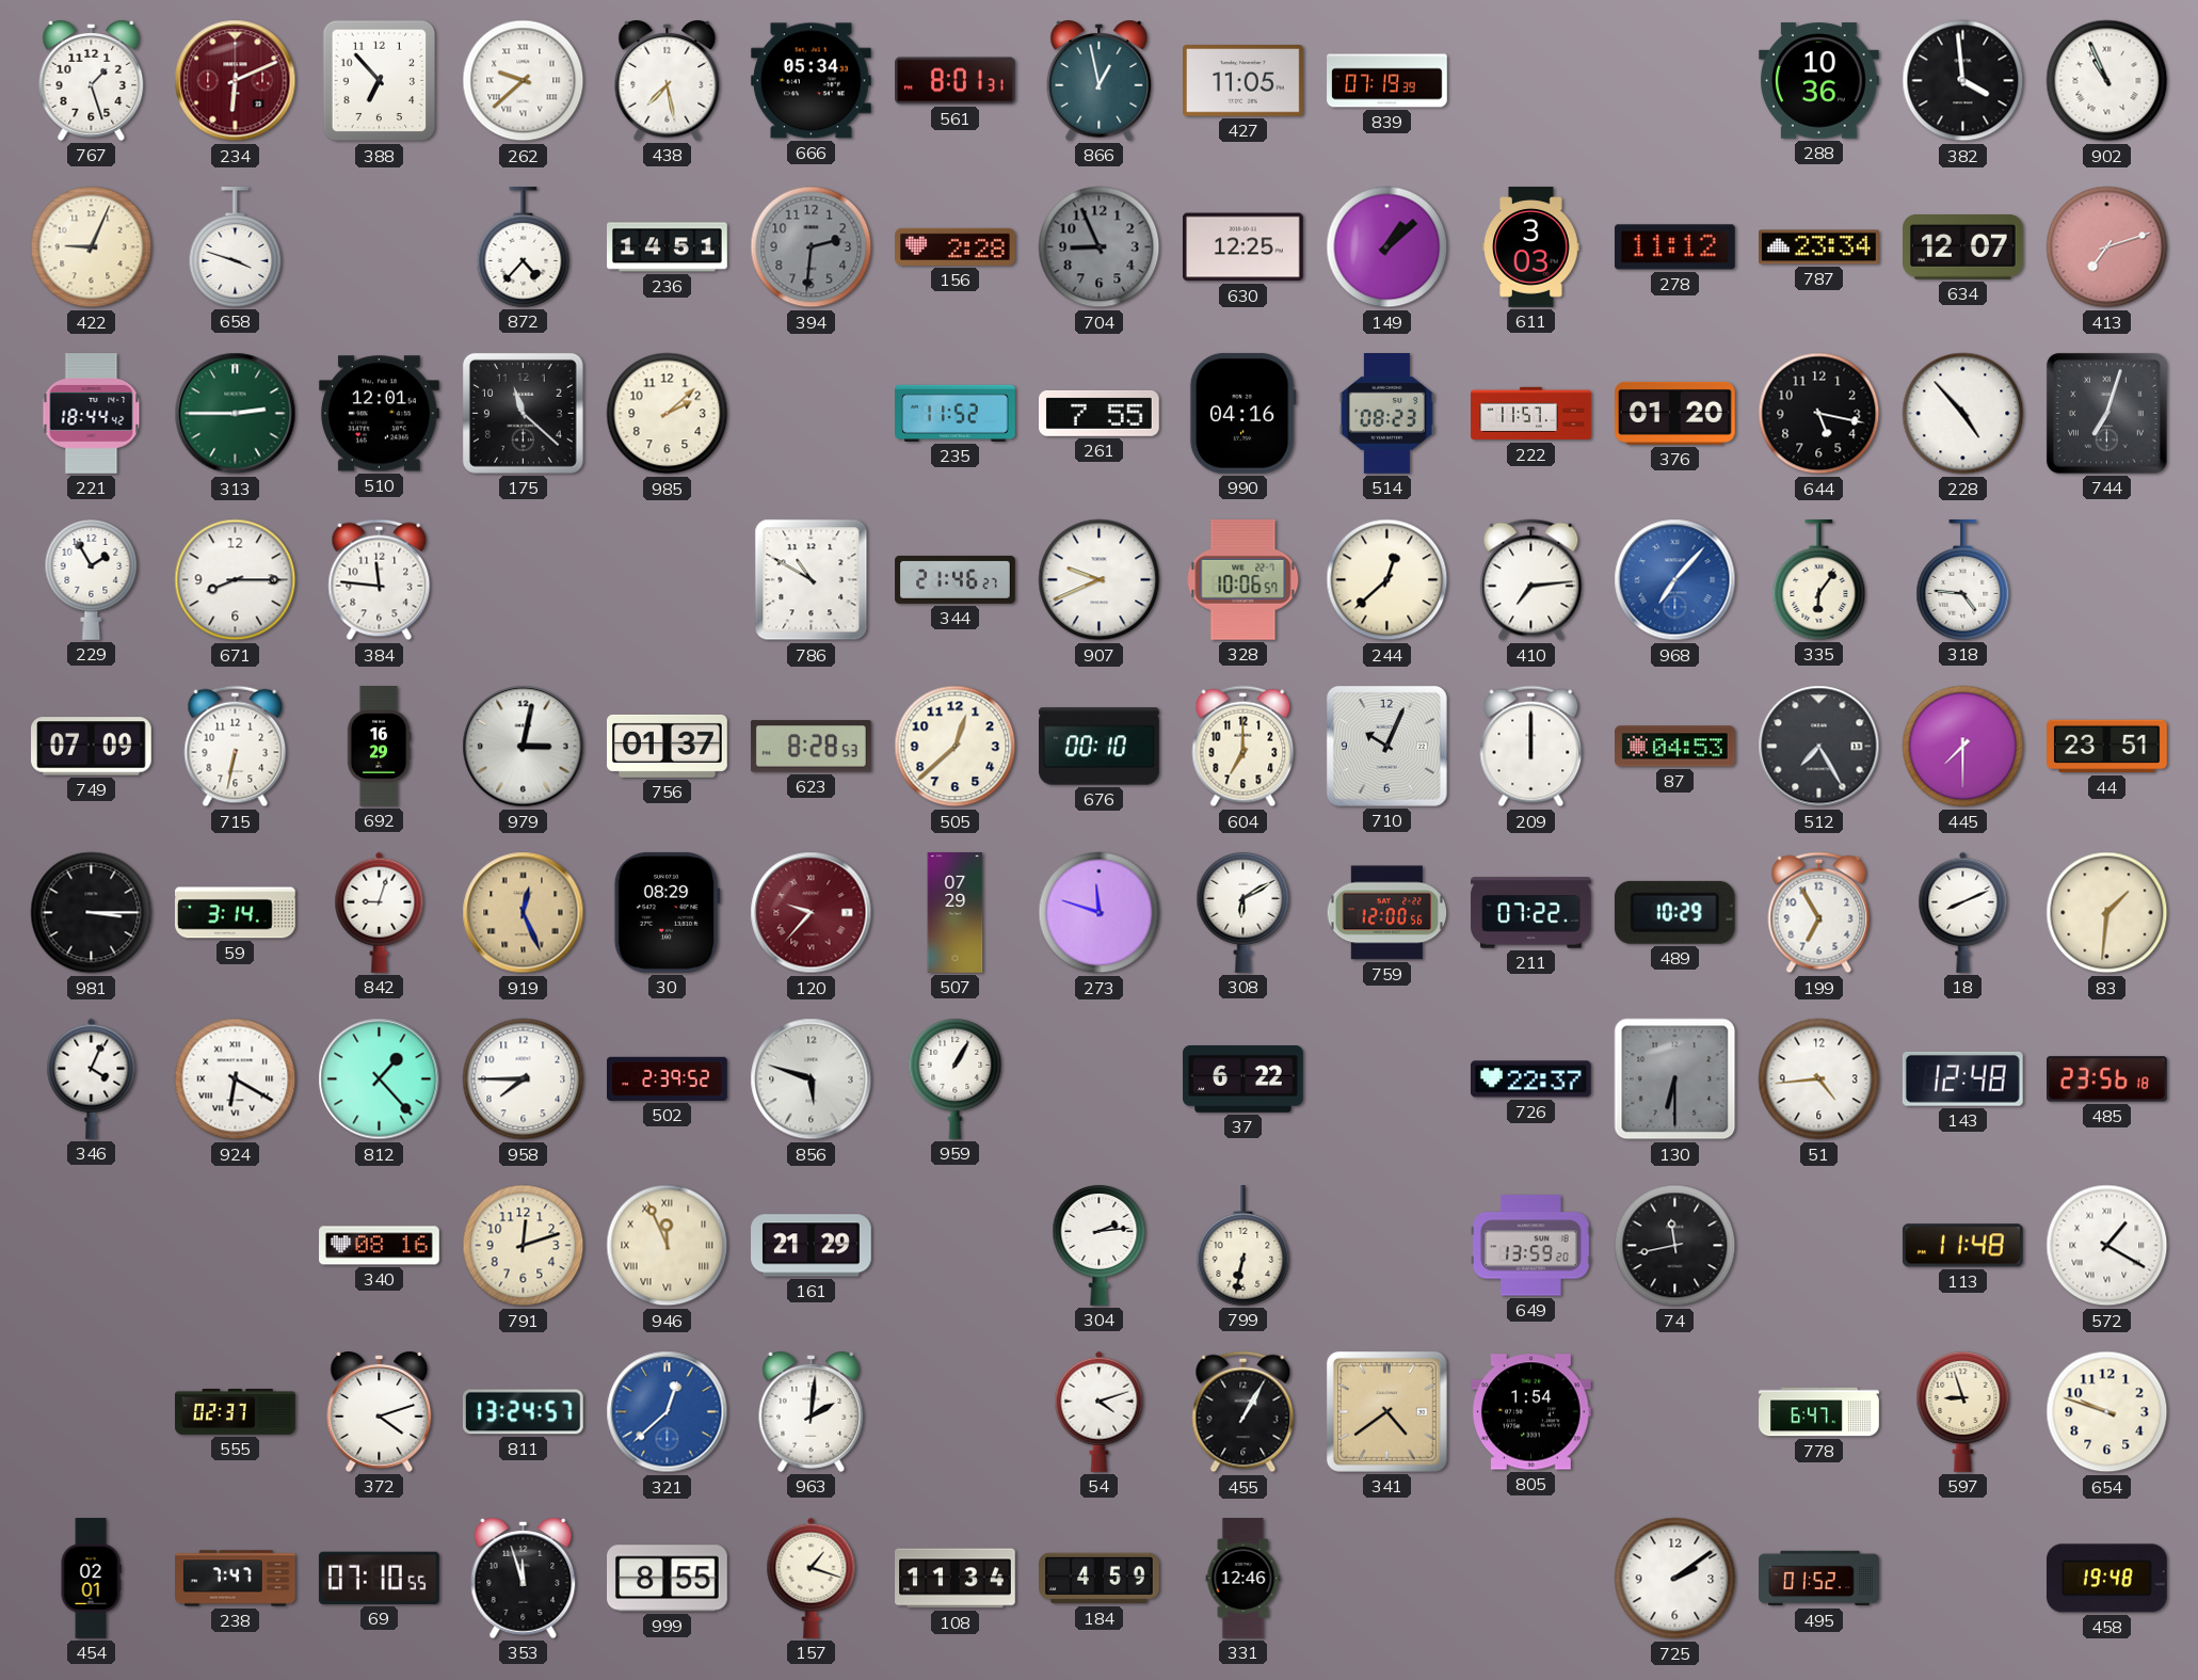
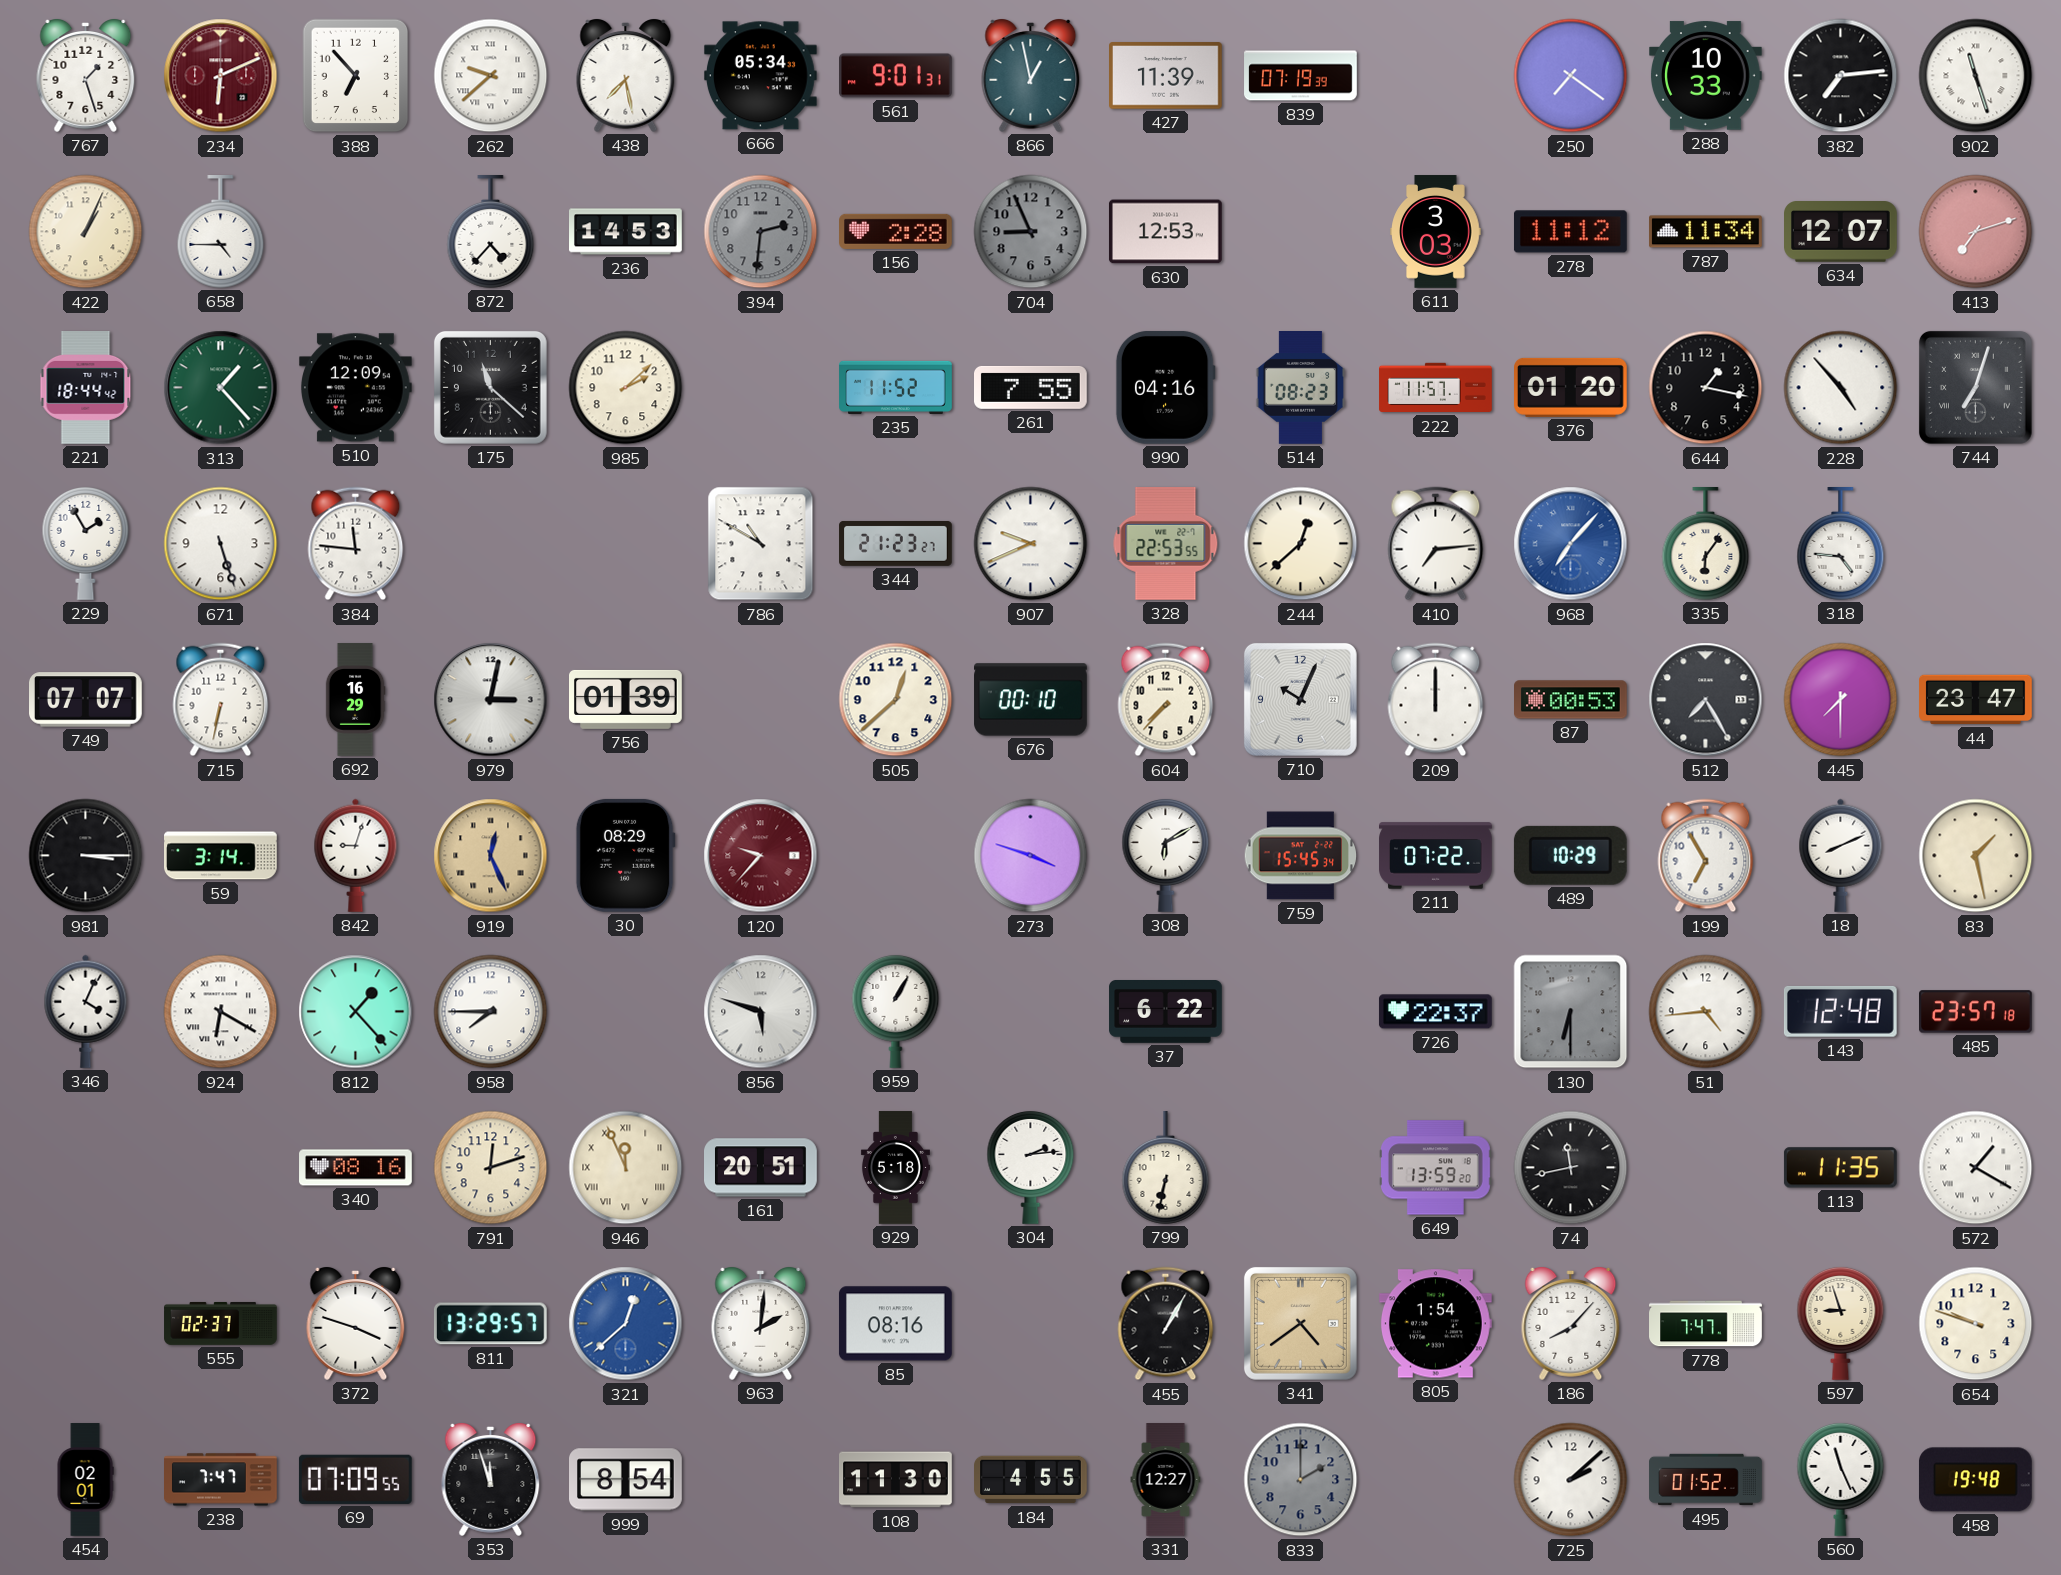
561: 8:01 -> 9:01 (896, 76)
427: 11:05 -> 11:39 (1166, 76)
250: none -> 7:21 (1571, 76)
288: 10:36 -> 10:33 (1706, 76)
382: 3:59 -> 7:14 (1841, 76)
902: 10:56 -> 11:27 (1976, 76)
422: 9:04 -> 1:04 (86, 232)
658: 3:48 -> 4:45 (221, 232)
236: 14:51 -> 14:53 (626, 232)
630: 12:25 -> 12:53 (1165, 232)
149: 1:08 -> none (1387, 247)
787: 23:34 -> 11:34 (1706, 232)
313: 2:45 -> 1:23 (221, 388)
510: 12:01 -> 12:09 (355, 388)
644: 5:17 -> 1:17 (1706, 388)
671: 8:15 -> 5:27 (221, 544)
344: 21:46 -> 21:23 (896, 543)
328: 10:06 -> 22:53 (1166, 543)
749: 07:09 -> 07:07 (86, 700)
756: 01:37 -> 01:39 (626, 699)
623: 8:28 -> none (811, 747)
604: 7:00 -> 7:37 (1166, 700)
87: 04:53 -> 00:53 (1571, 700)
44: 23:51 -> 23:47 (1976, 700)
507: 07:29 -> none (956, 913)
273: 11:48 -> 3:48 (1031, 856)
759: 12:00 -> 15:45 (1300, 856)
83: 1:31 -> 1:28 (1976, 856)
502: 2:39 -> none (668, 1078)
485: 23:56 -> 23:57 (1976, 1012)
161: 21:29 -> 20:51 (761, 1168)
929: none -> 5:18 (895, 1168)
113: 11:48 -> 11:35 (1840, 1168)
372: 4:12 -> 3:48 (356, 1324)
811: 13:24 -> 13:29 (490, 1324)
85: none -> 08:16 (895, 1324)
54: 4:12 -> none (1100, 1411)
186: none -> 8:07 (1571, 1324)
778: 6:47 -> 7:47 (1706, 1324)
69: 07:10 -> 07:09 (355, 1479)
999: 8:55 -> 8:54 (626, 1480)
157: 1:18 -> none (812, 1578)
108: 11:34 -> 11:30 (896, 1480)
184: 4:59 -> 4:55 (1031, 1480)
331: 12:46 -> 12:27 (1166, 1480)
833: none -> 2:00 (1301, 1480)
725: 2:09 -> 2:08 (1571, 1480)
560: none -> 11:26 (1841, 1479)
